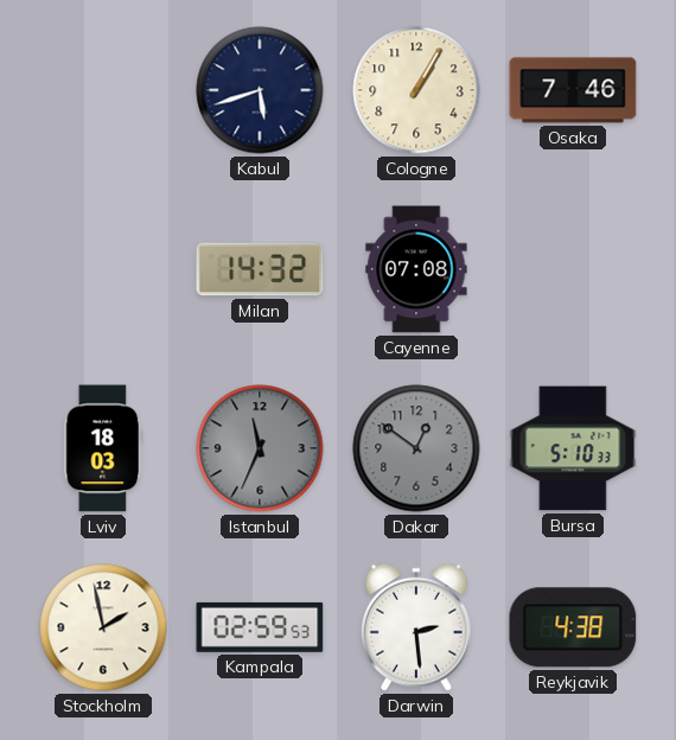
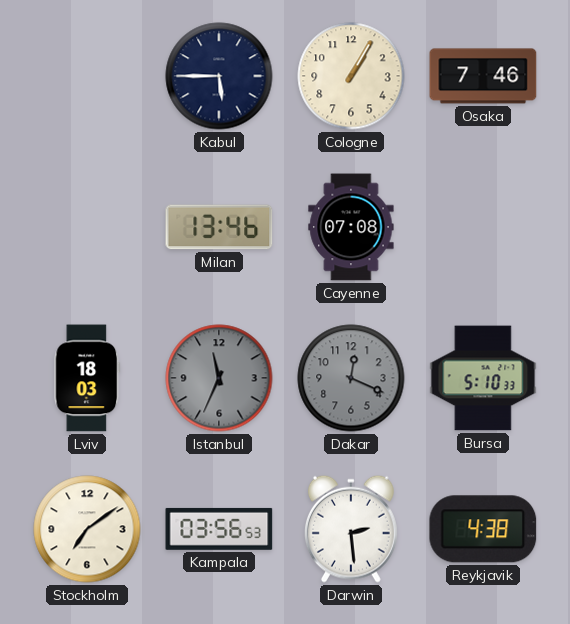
Kabul: 5:42 -> 5:45 (219, 76)
Milan: 14:32 -> 13:46 (219, 227)
Dakar: 12:51 -> 12:19 (351, 378)
Stockholm: 1:58 -> 7:09 (87, 529)
Kampala: 02:59 -> 03:56 (219, 529)
